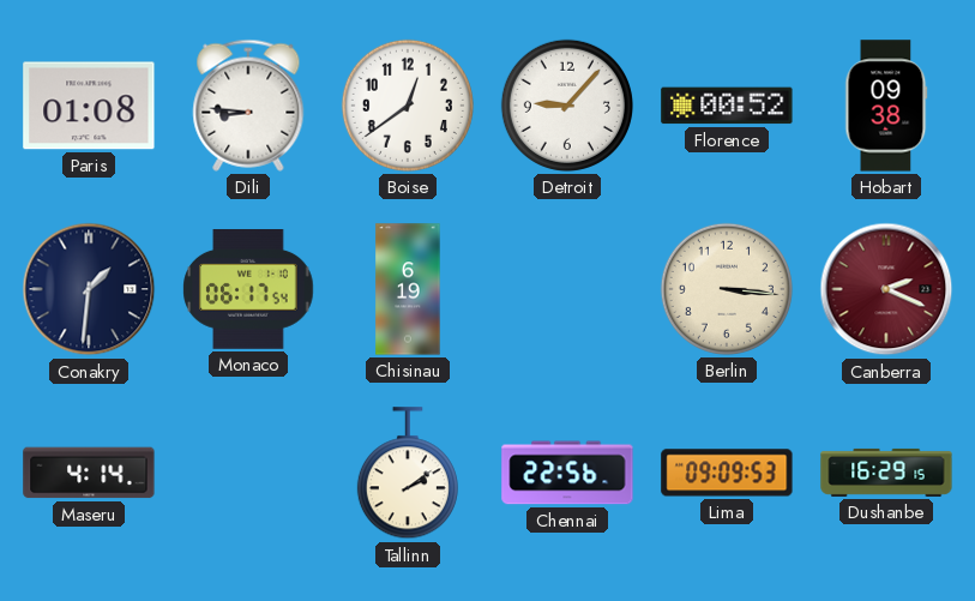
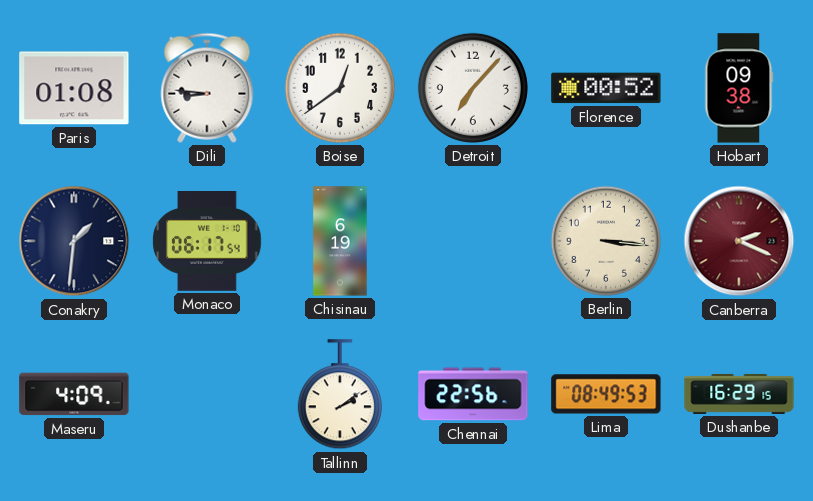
Detroit: 9:07 -> 7:07 (473, 88)
Maseru: 4:14 -> 4:09 (74, 394)
Lima: 09:09 -> 08:49 (606, 394)
